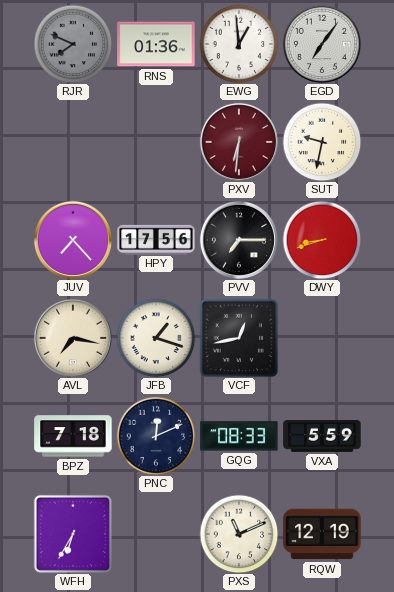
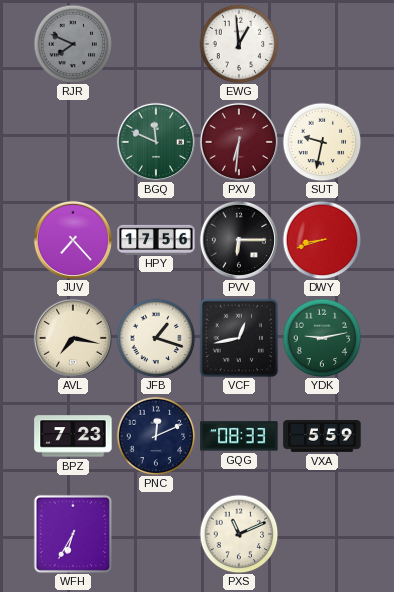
RNS: 01:36 -> none (156, 44)
EGD: 7:06 -> none (322, 44)
BGQ: none -> 11:49 (156, 142)
PVV: 7:15 -> 6:15 (239, 240)
YDK: none -> 9:13 (322, 338)
BPZ: 7:18 -> 7:23 (73, 436)
RQW: 12:19 -> none (322, 534)
